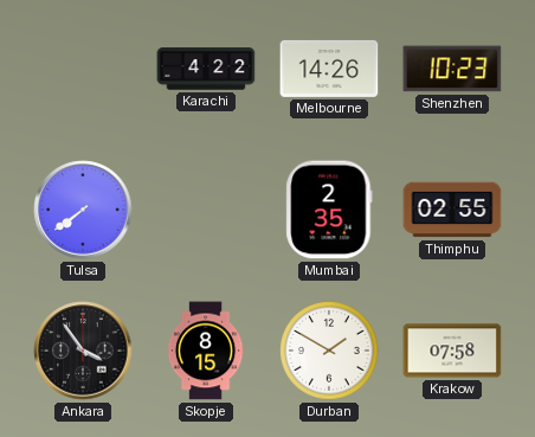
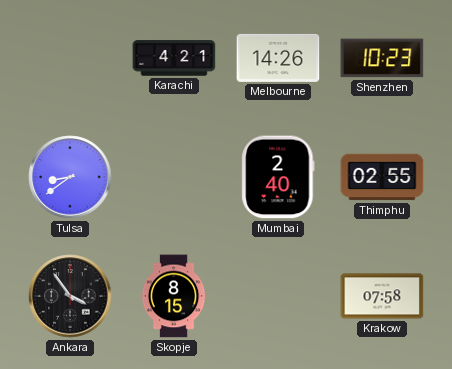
Karachi: 4:22 -> 4:21 (174, 58)
Tulsa: 7:39 -> 8:39 (70, 177)
Mumbai: 2:35 -> 2:40 (278, 177)
Durban: 1:50 -> none (329, 351)
